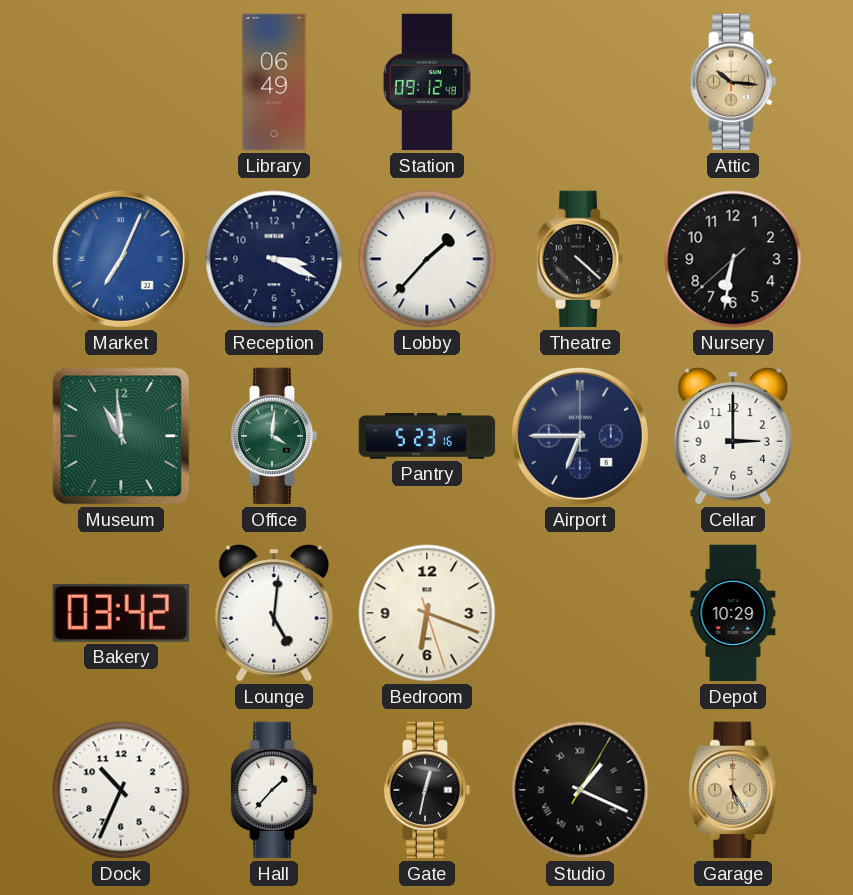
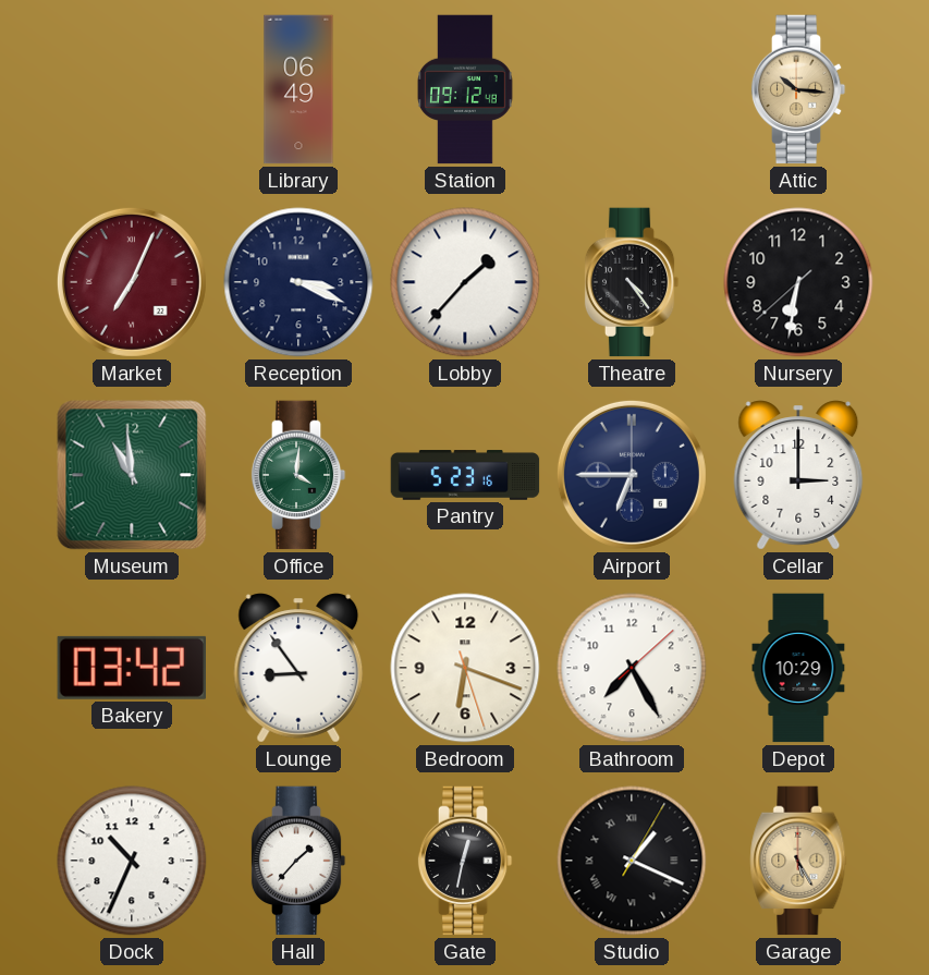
Market dial: blue -> burgundy (132, 282)
Theatre: 4:22 -> 4:24 (632, 282)
Lounge: 5:01 -> 8:54 (298, 668)
Bathroom: none -> 7:25 (632, 668)
